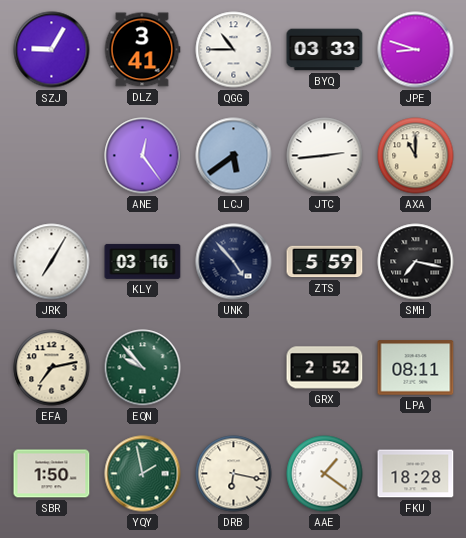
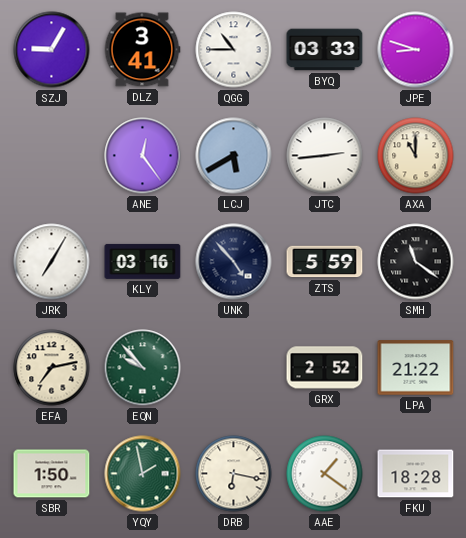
LCJ: 5:39 -> 5:40 (234, 156)
SMH: 7:17 -> 11:21 (416, 262)
LPA: 08:11 -> 21:22 (416, 368)
